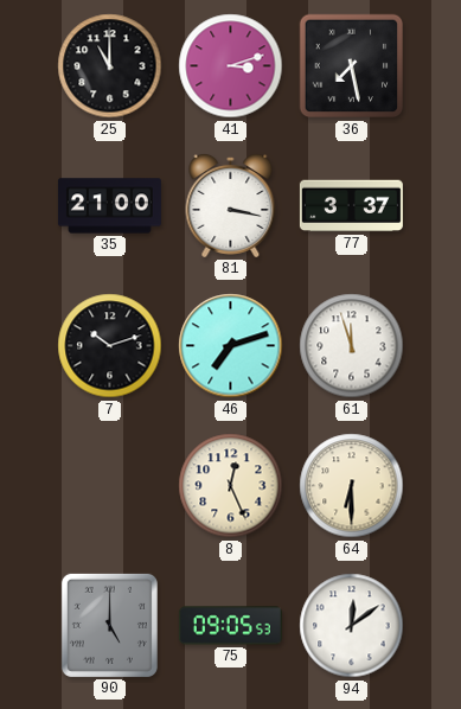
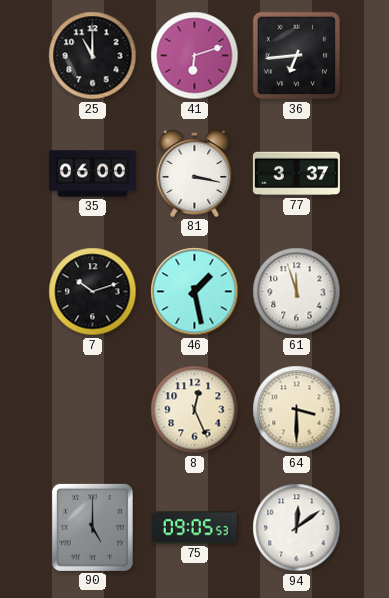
41: 3:12 -> 6:12 (195, 56)
36: 7:28 -> 6:44 (297, 56)
35: 21:00 -> 06:00 (92, 174)
46: 7:12 -> 1:28 (195, 292)
64: 6:30 -> 3:30 (297, 410)
